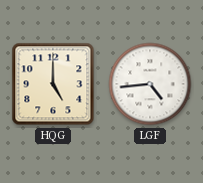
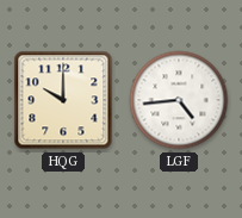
HQG: 5:00 -> 10:00 (63, 100)
